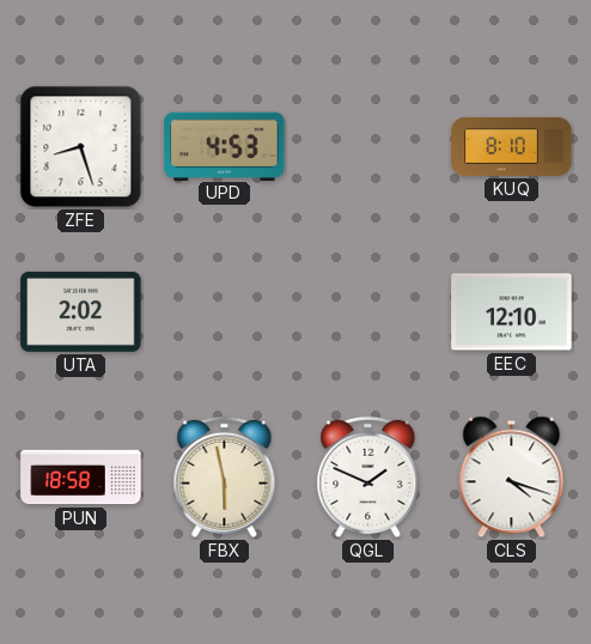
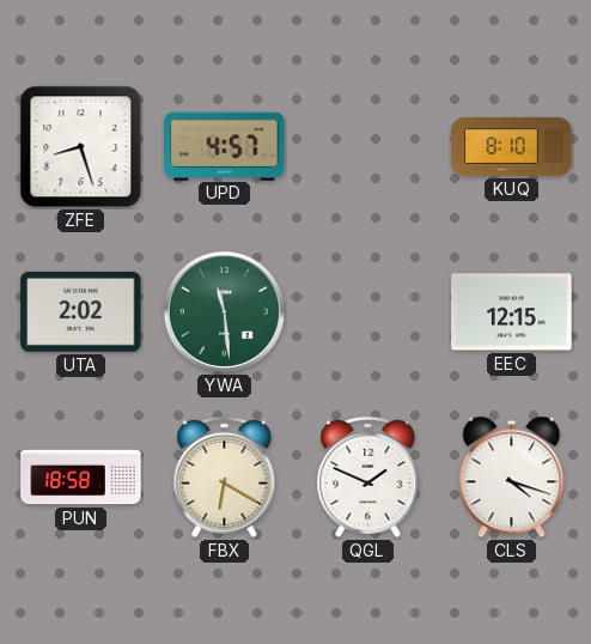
UPD: 4:53 -> 4:57 (225, 146)
YWA: none -> 11:29 (224, 311)
EEC: 12:10 -> 12:15 (512, 312)
FBX: 5:58 -> 6:20 (225, 476)
